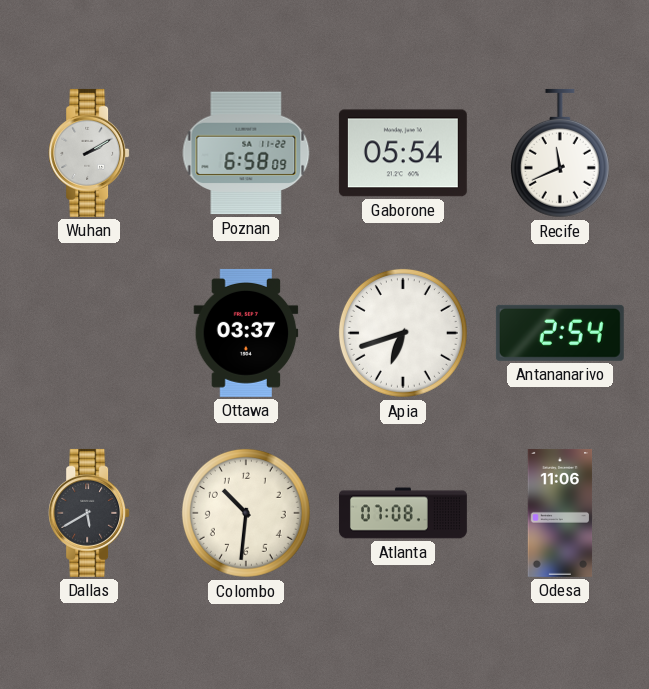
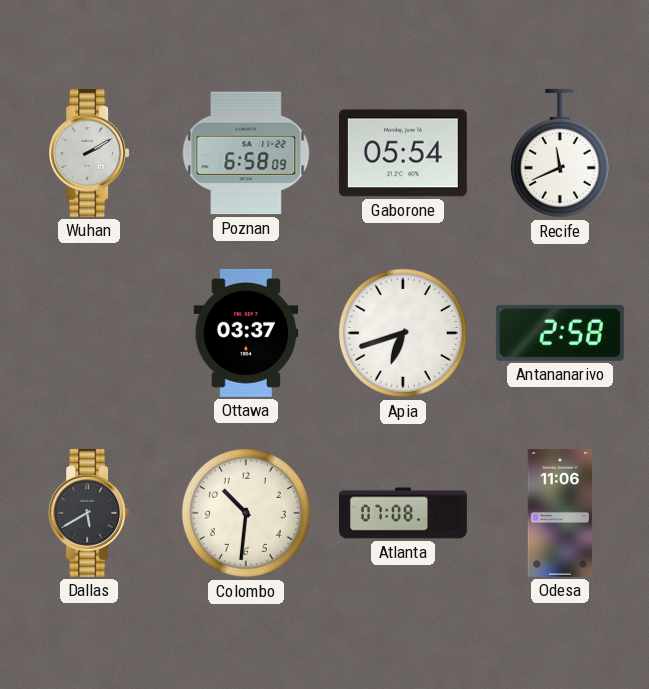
Antananarivo: 2:54 -> 2:58 (560, 333)
